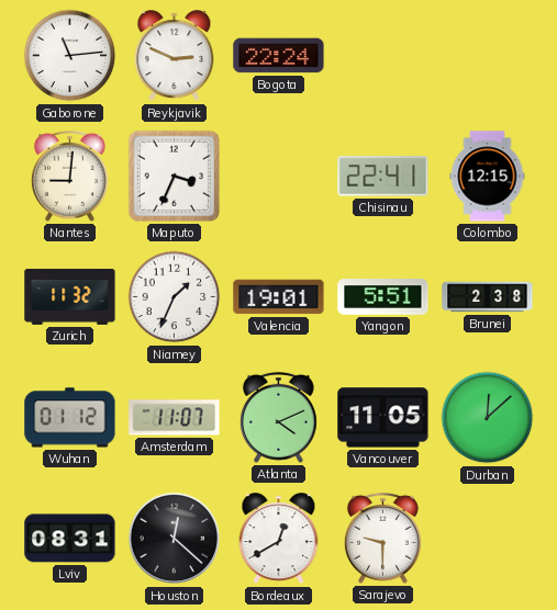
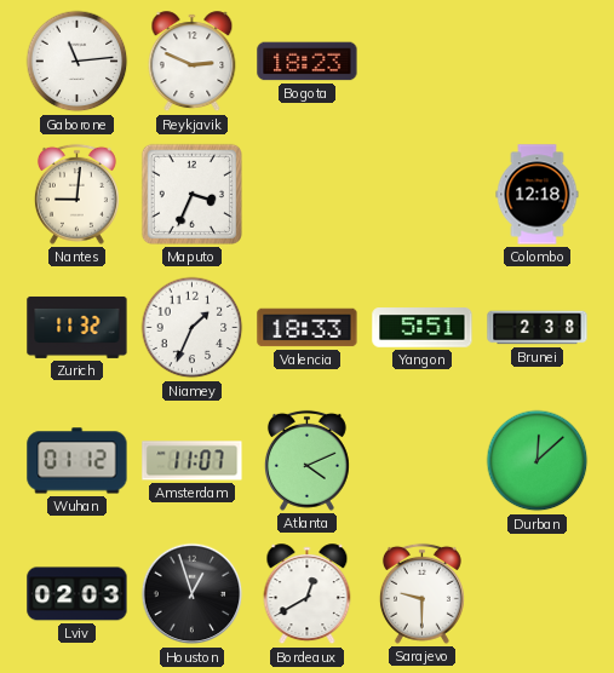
Bogota: 22:24 -> 18:23 (308, 62)
Chisinau: 22:41 -> none (383, 177)
Colombo: 12:15 -> 12:18 (538, 195)
Valencia: 19:01 -> 18:33 (308, 328)
Vancouver: 11:05 -> none (383, 418)
Lviv: 08:31 -> 02:03 (78, 594)
Houston: 12:22 -> 12:57 (193, 594)
